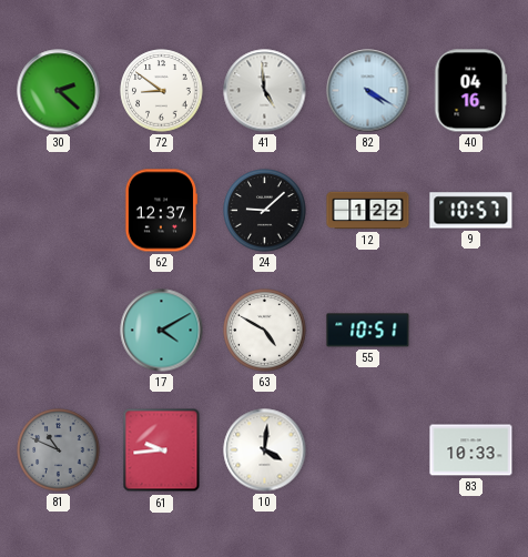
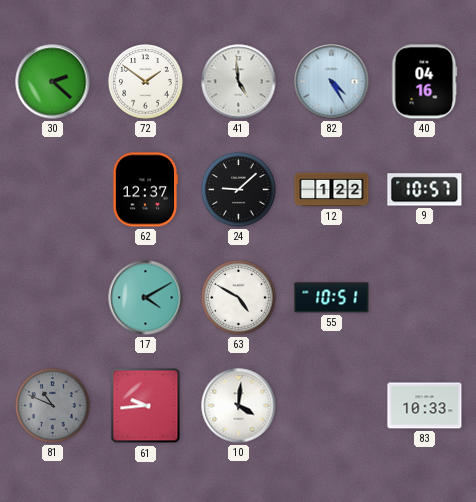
72: 8:51 -> 1:51 (146, 82)
82: 4:20 -> 4:25 (332, 82)
